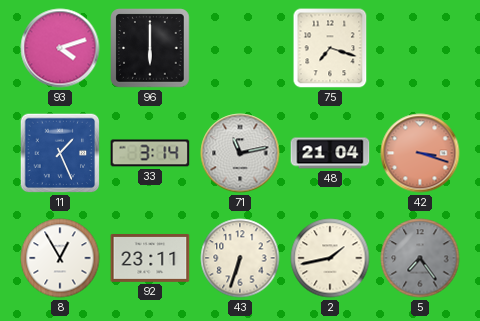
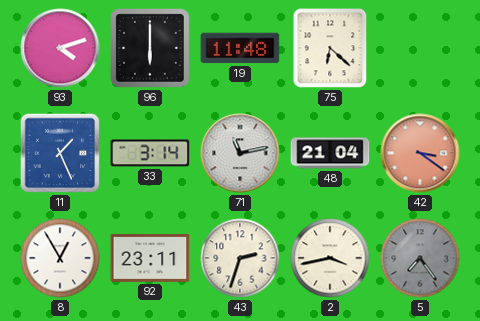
19: none -> 11:48 (240, 48)
75: 7:18 -> 6:22 (330, 48)
42: 3:18 -> 3:21 (420, 153)
43: 6:33 -> 2:33 (240, 258)
2: 1:43 -> 3:43 (330, 258)
